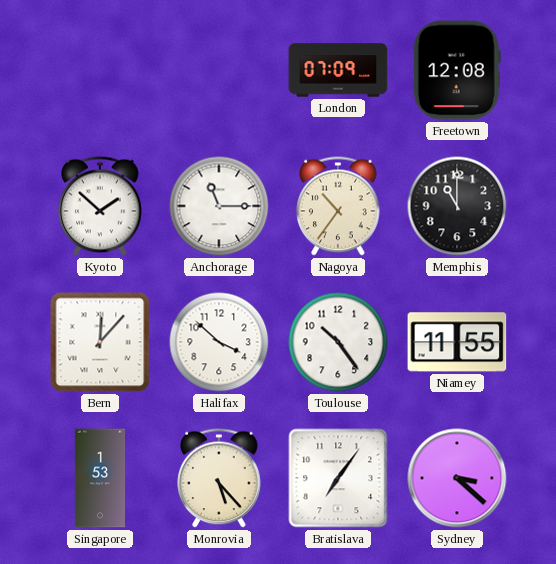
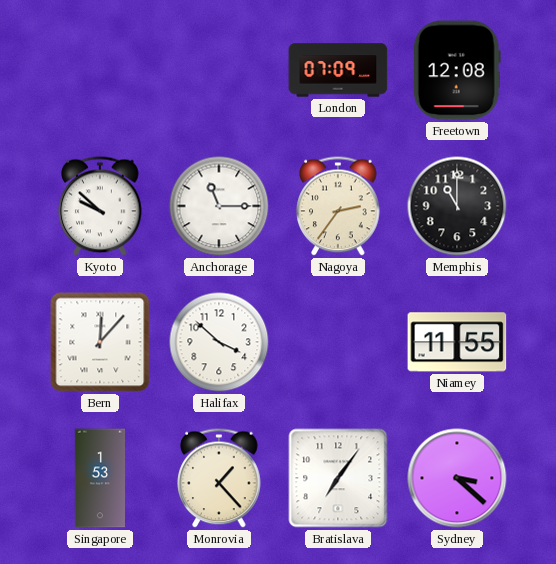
Kyoto: 1:52 -> 9:52 (100, 206)
Nagoya: 10:36 -> 2:36 (338, 206)
Toulouse: 10:24 -> none (338, 342)
Monrovia: 5:23 -> 1:23 (219, 478)
